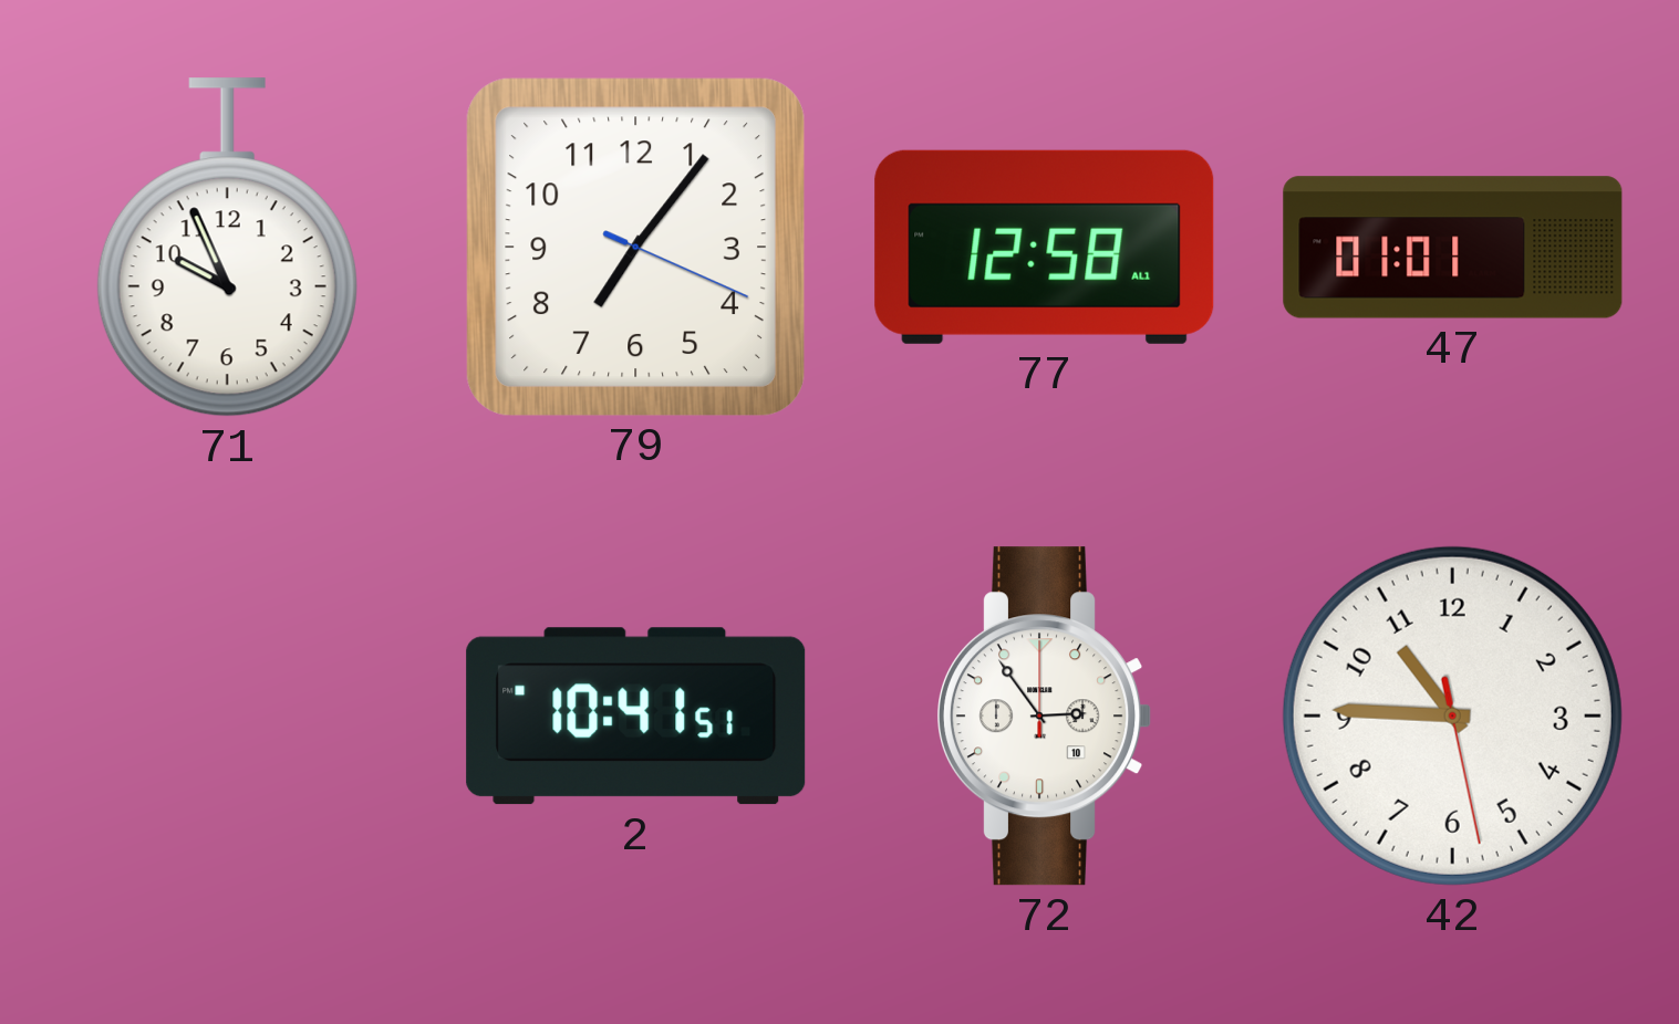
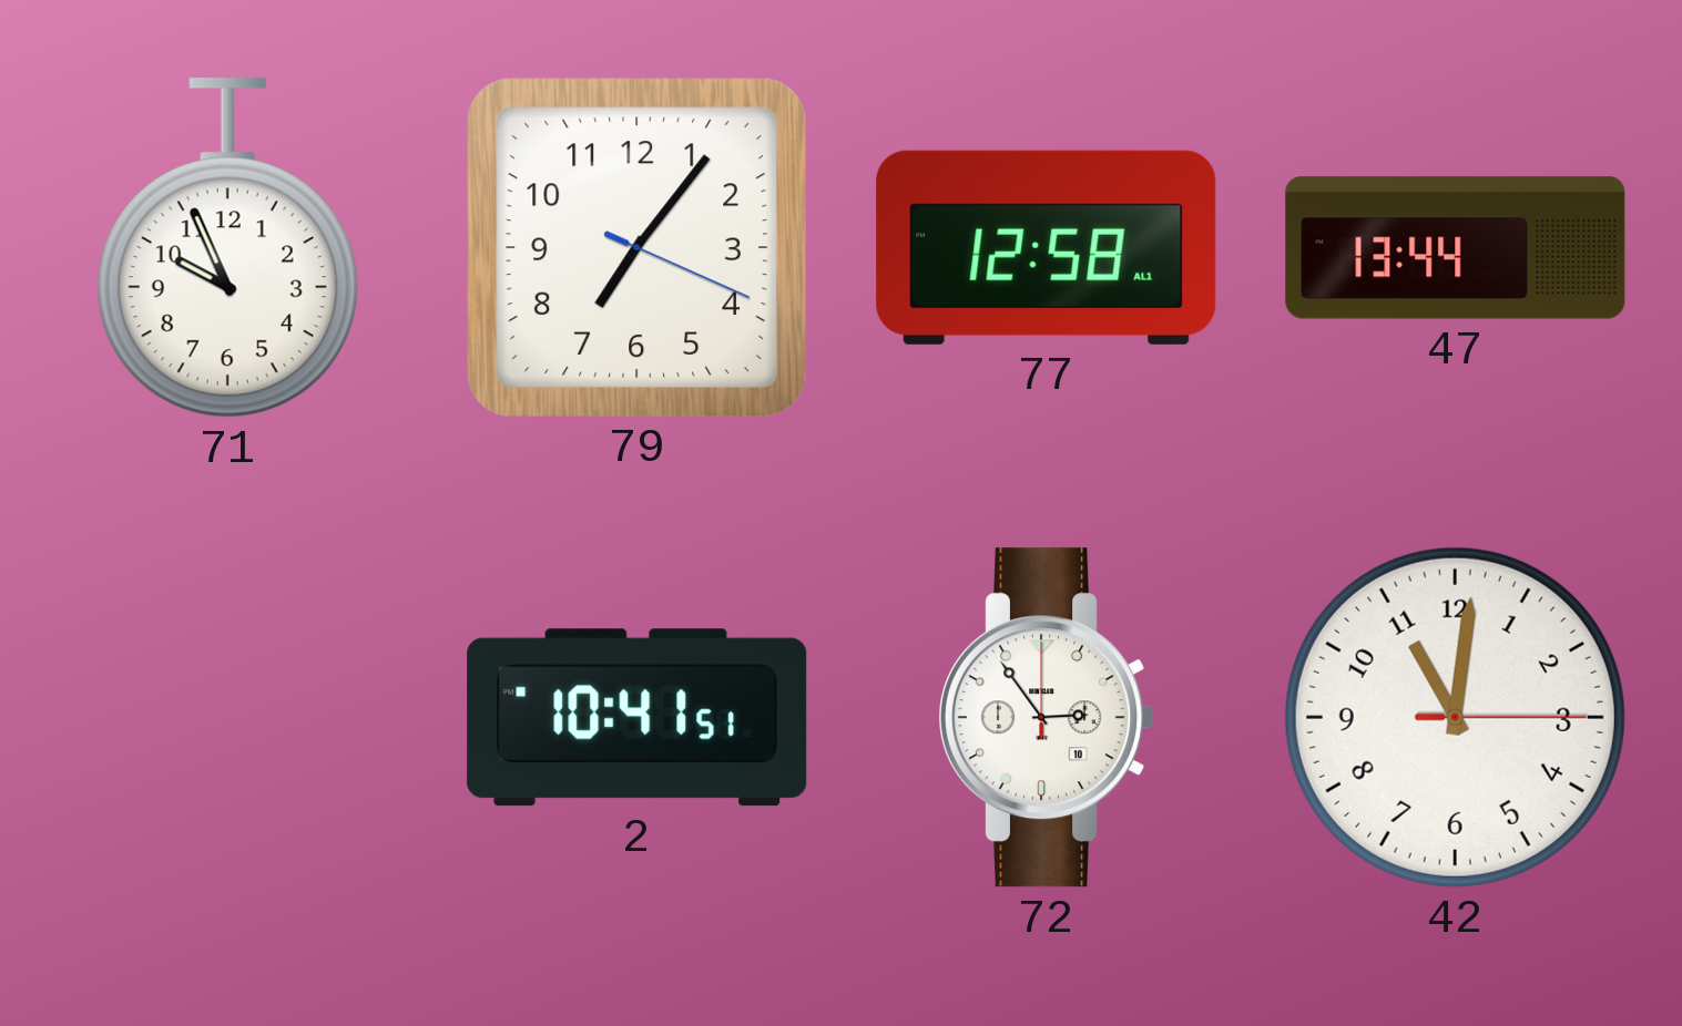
47: 01:01 -> 13:44 (1456, 248)
42: 10:45 -> 11:01 (1455, 717)
